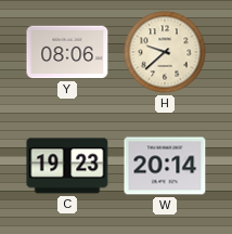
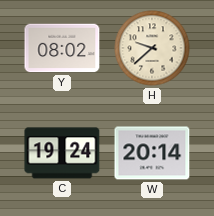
Y: 08:06 -> 08:02 (62, 48)
C: 19:23 -> 19:24 (62, 153)
